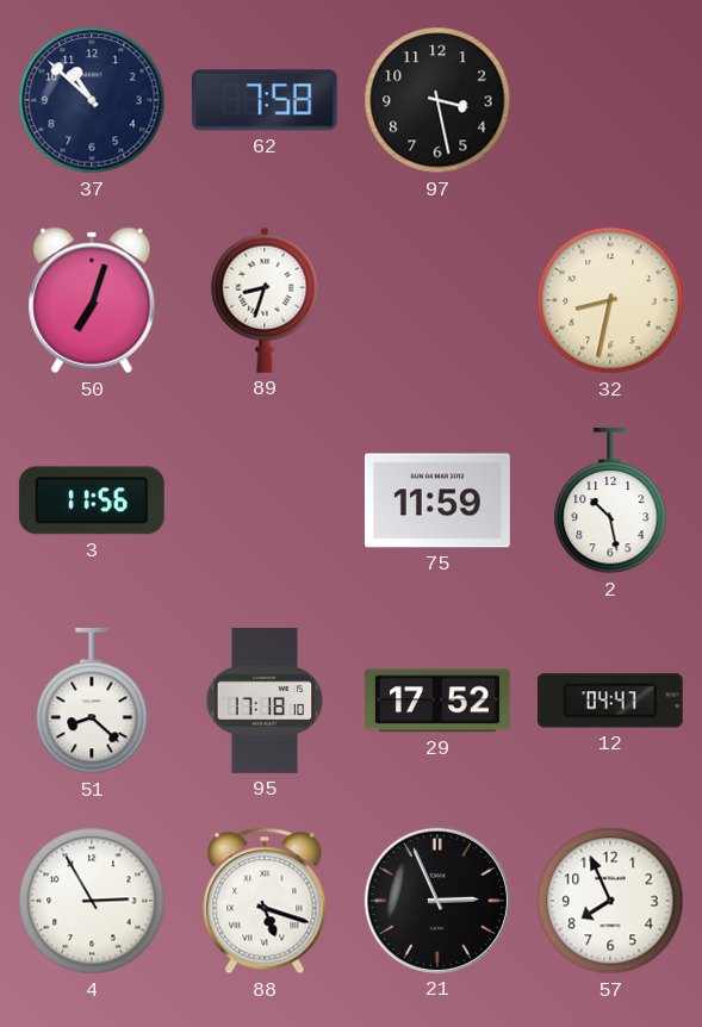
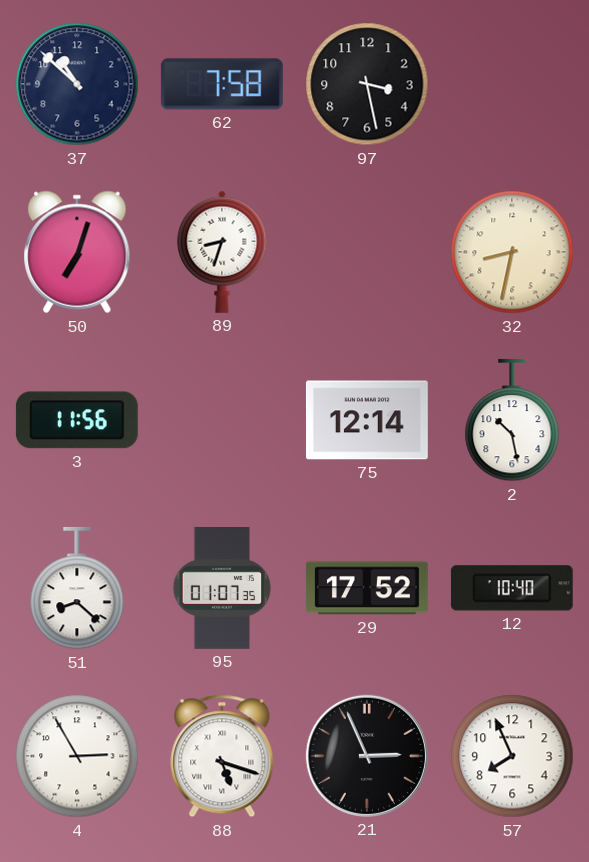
75: 11:59 -> 12:14 (367, 420)
95: 17:18 -> 01:07 (222, 589)
12: 04:47 -> 10:40 (512, 588)
